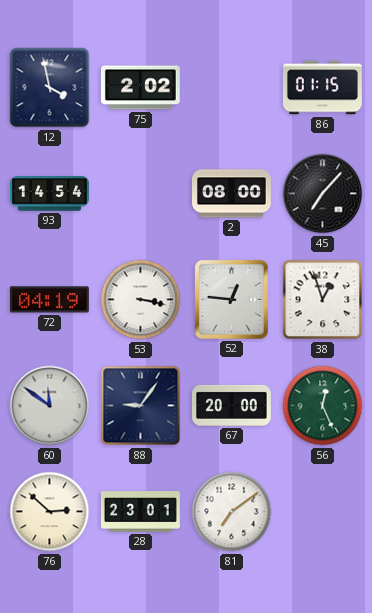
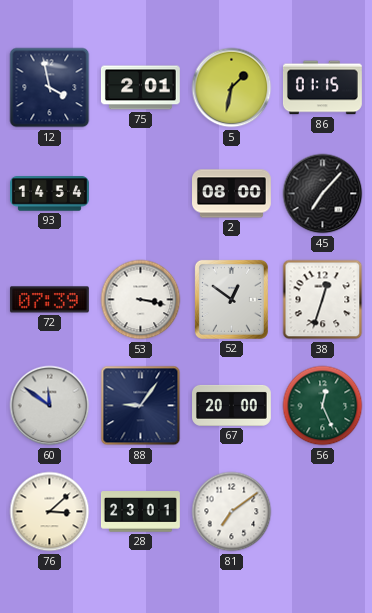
75: 2:02 -> 2:01 (140, 88)
5: none -> 1:32 (232, 88)
72: 04:19 -> 07:39 (49, 300)
52: 12:46 -> 12:51 (231, 299)
38: 12:57 -> 12:33 (323, 300)
76: 2:52 -> 3:08 (50, 512)
